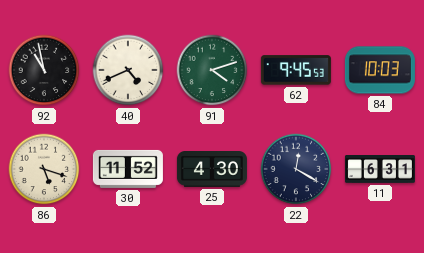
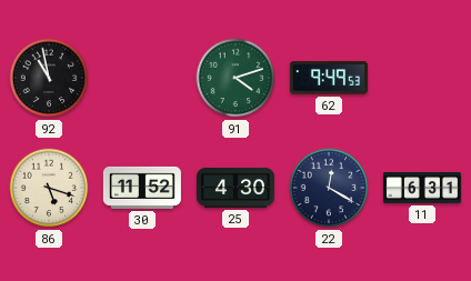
40: 4:41 -> none (128, 70)
62: 9:45 -> 9:49 (329, 78)
84: 10:03 -> none (380, 70)
